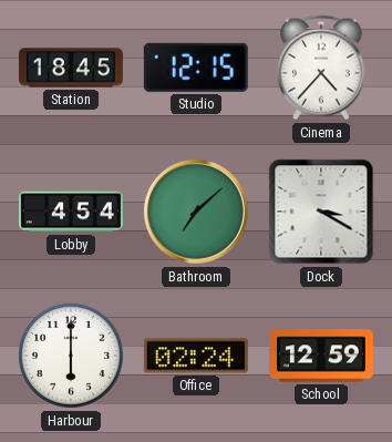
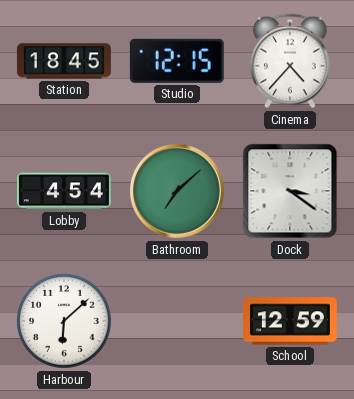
Dock: 3:20 -> 3:21 (290, 191)
Harbour: 6:00 -> 6:08 (64, 321)
Office: 02:24 -> none (196, 356)
